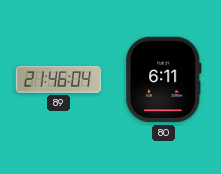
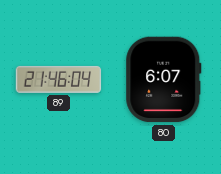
80: 6:11 -> 6:07 (164, 80)
